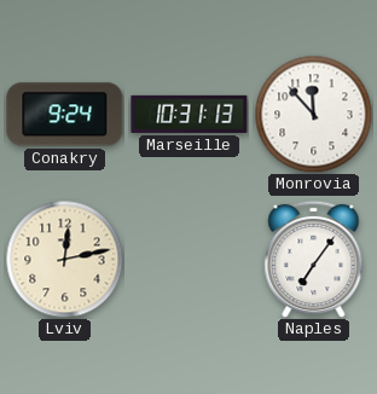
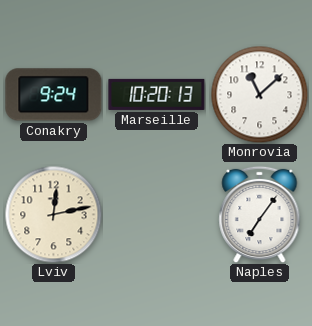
Marseille: 10:31 -> 10:20 (157, 94)
Monrovia: 11:53 -> 11:08 (259, 94)
